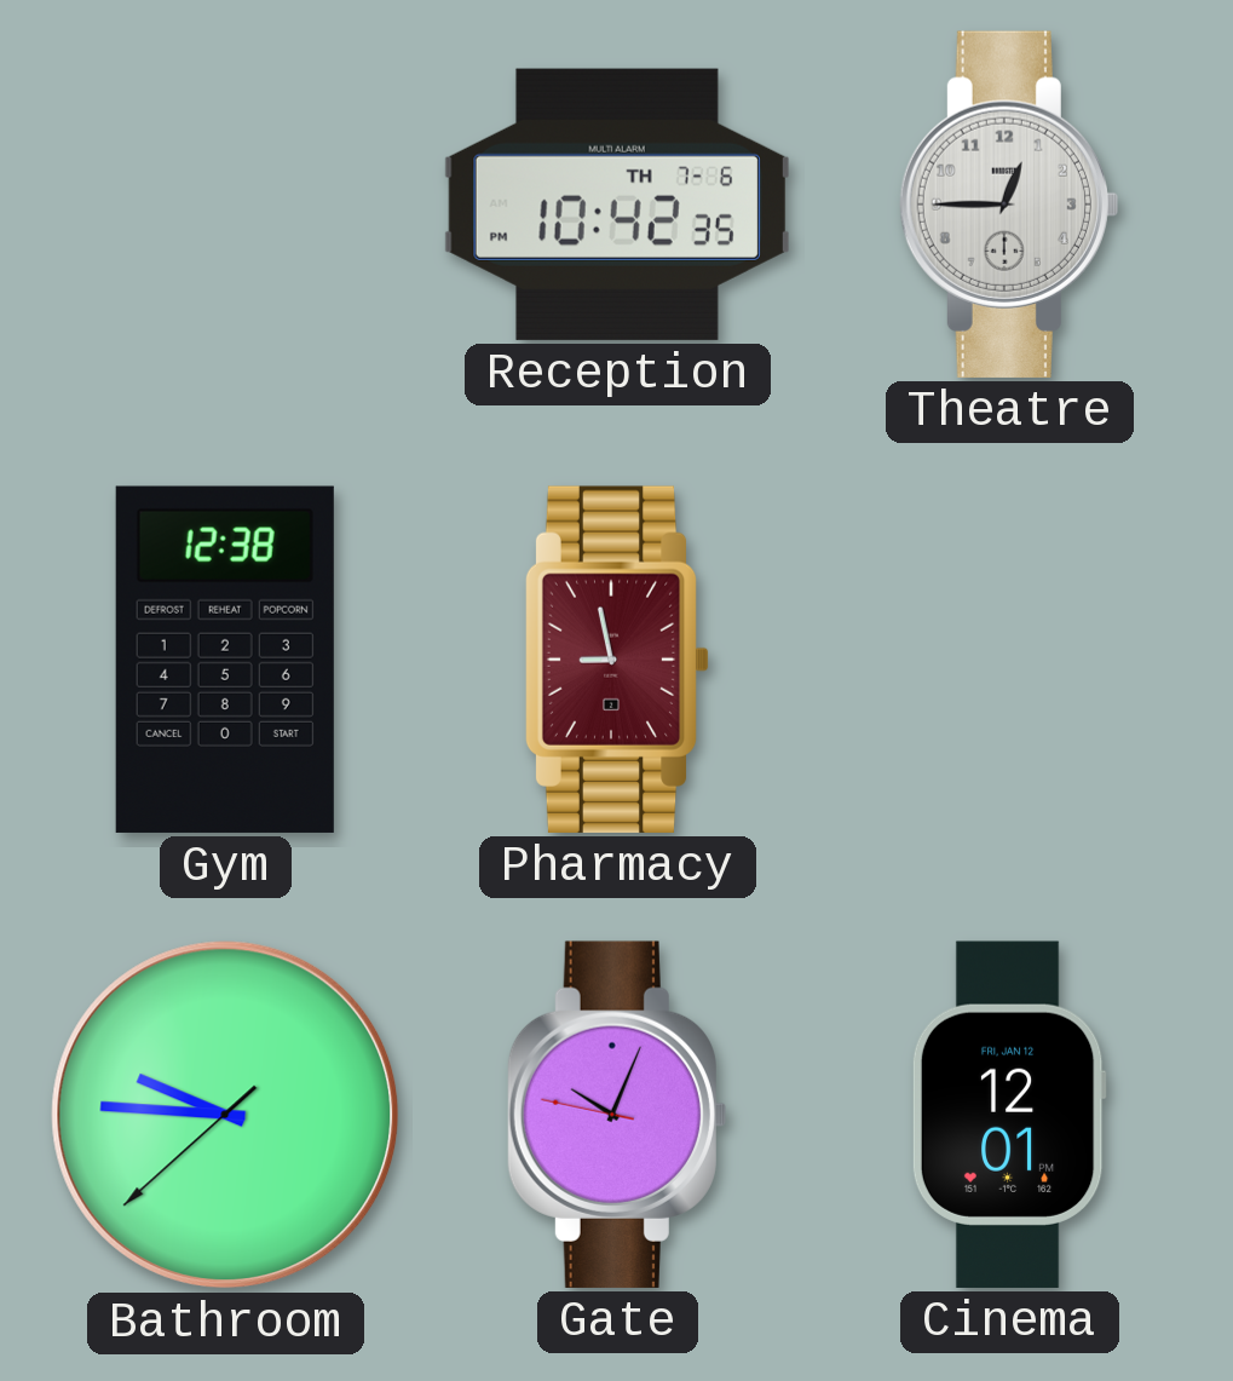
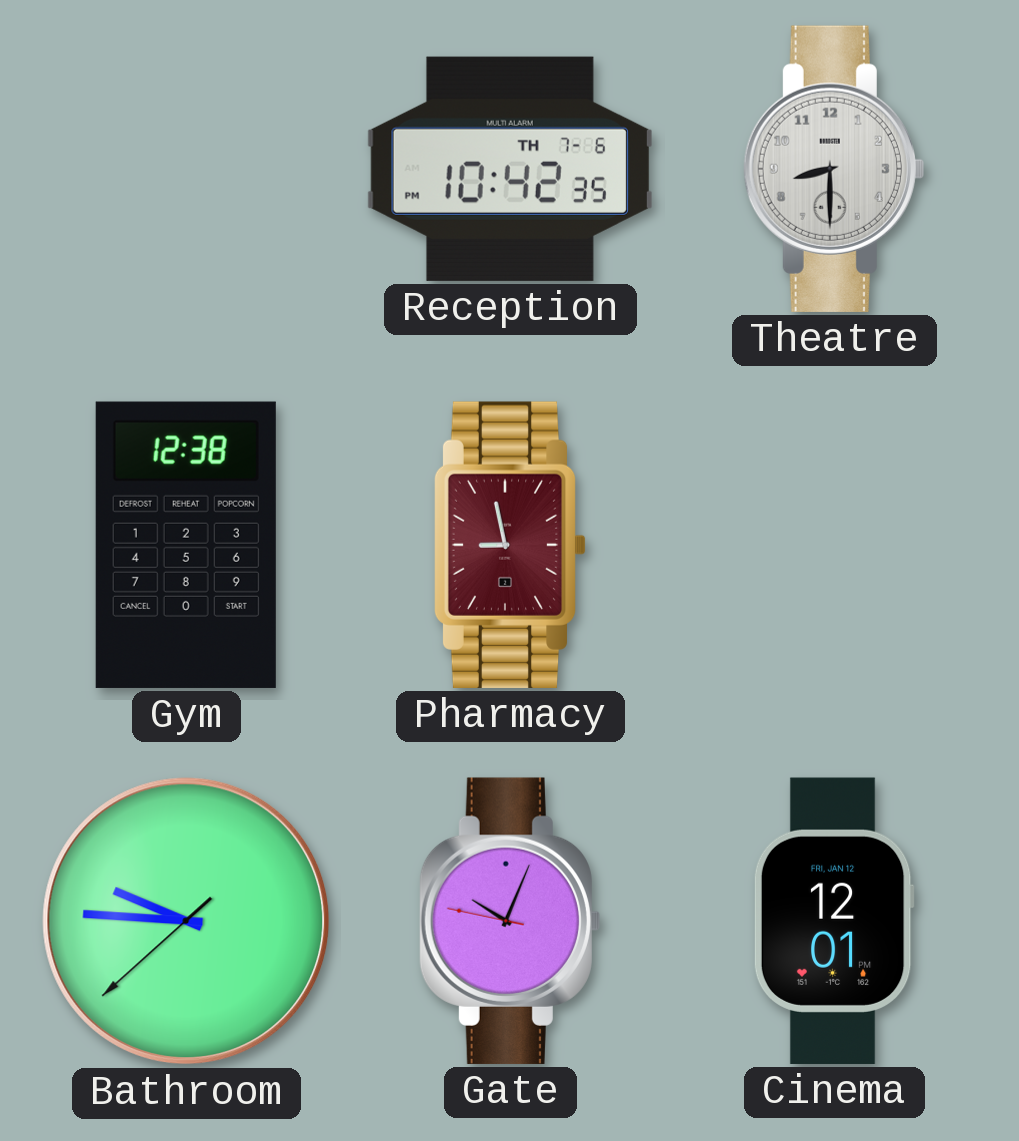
Theatre: 12:45 -> 8:30 (833, 169)
